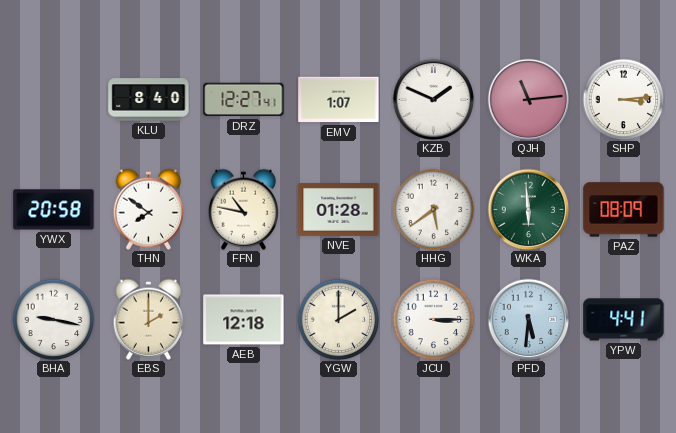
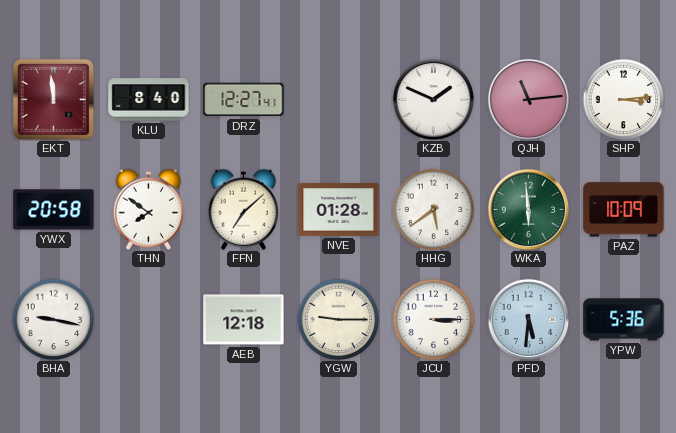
EKT: none -> 11:59 (53, 99)
EMV: 1:07 -> none (339, 100)
FFN: 10:47 -> 7:08 (244, 209)
PAZ: 08:09 -> 10:09 (624, 210)
EBS: 2:00 -> none (149, 319)
YGW: 2:00 -> 9:15 (338, 319)
YPW: 4:41 -> 5:36 (624, 320)
